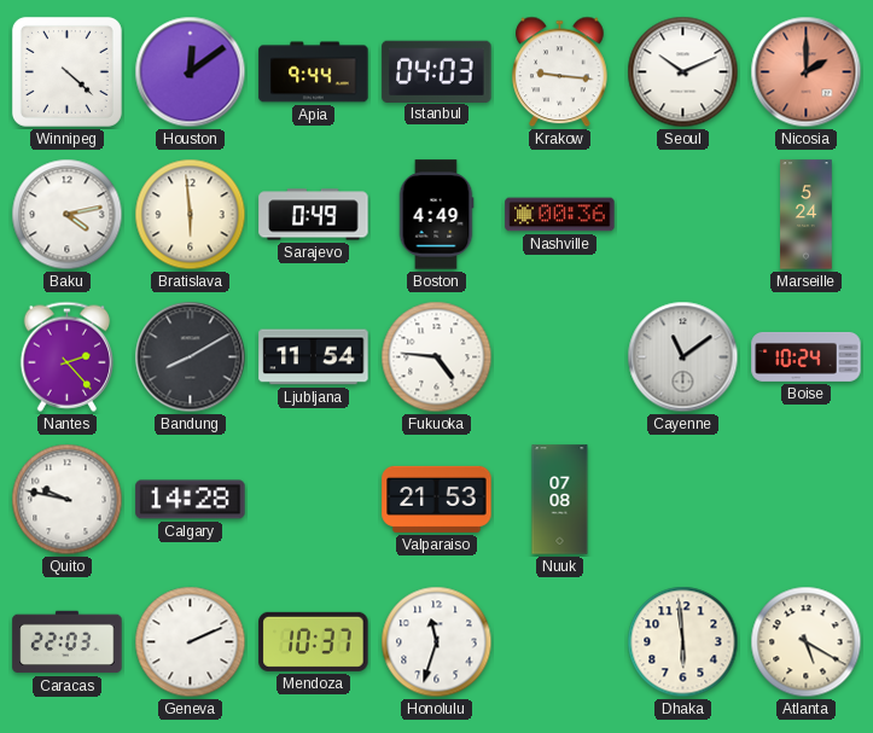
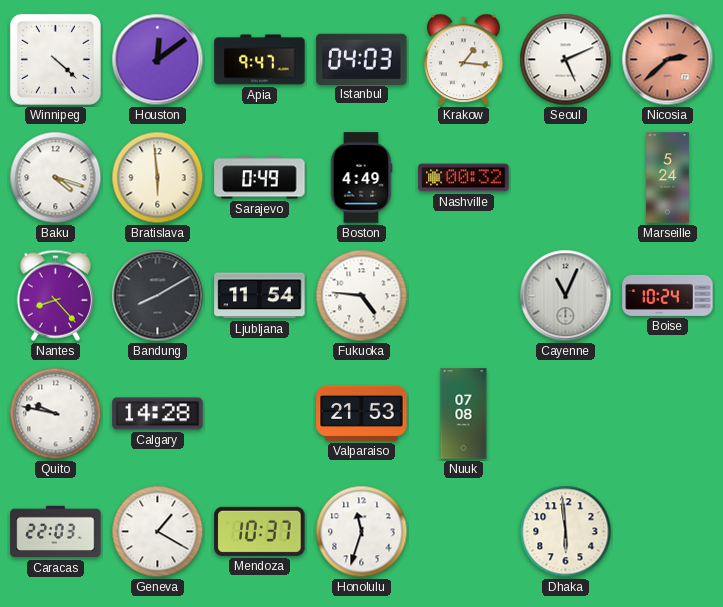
Apia: 9:44 -> 9:47 (260, 60)
Krakow: 9:16 -> 1:16 (464, 60)
Seoul: 10:11 -> 5:11 (566, 60)
Nicosia: 2:00 -> 2:38 (668, 60)
Baku: 4:13 -> 4:18 (56, 178)
Nashville: 00:36 -> 00:32 (464, 178)
Nantes: 2:23 -> 8:23 (55, 295)
Cayenne: 11:09 -> 11:04 (566, 296)
Geneva: 2:11 -> 1:20 (158, 532)
Atlanta: 5:20 -> none (807, 642)
